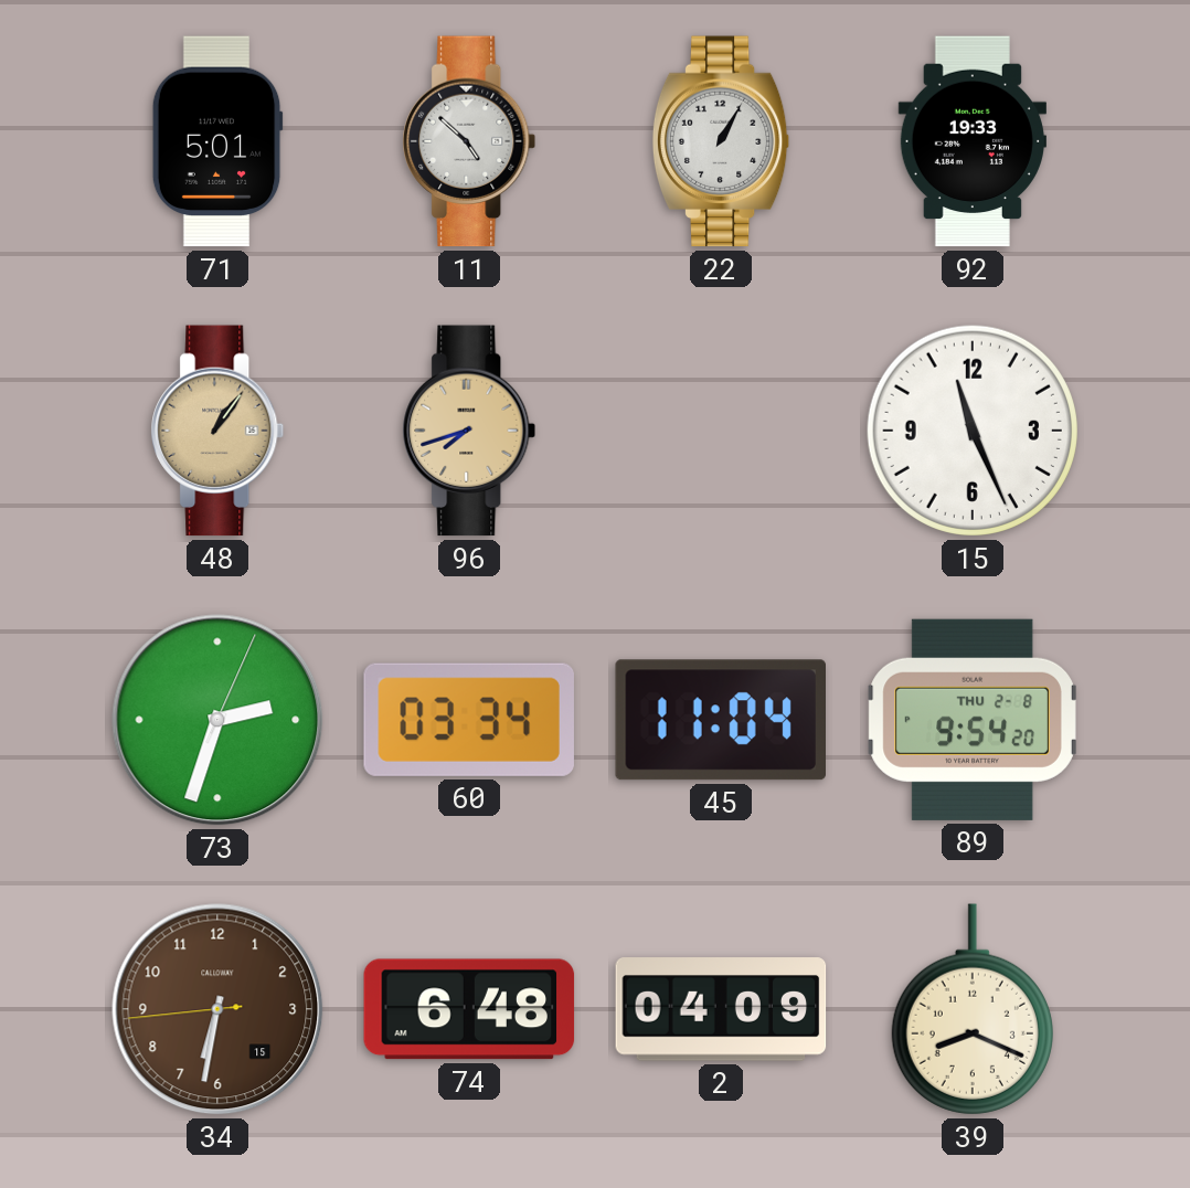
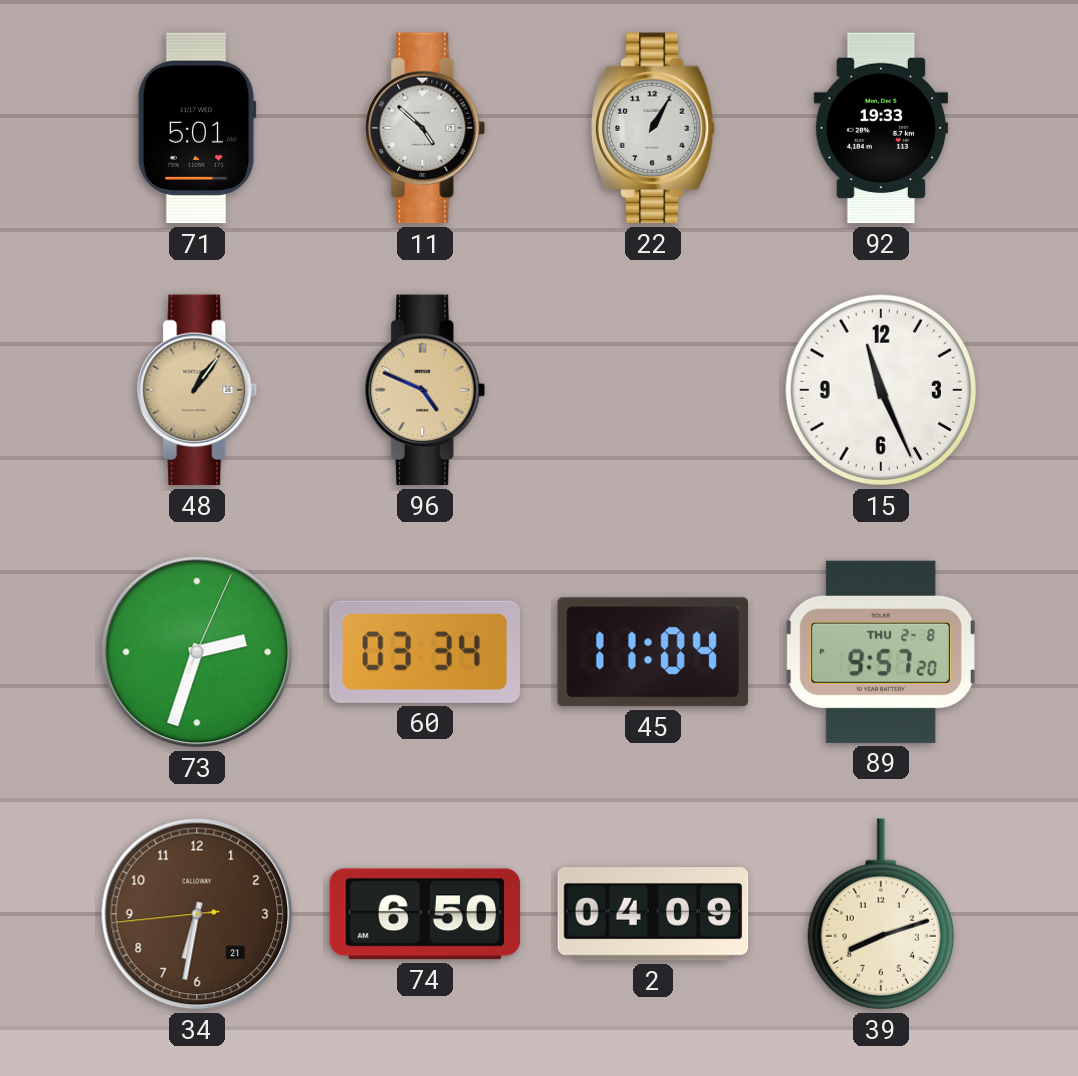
96: 7:42 -> 4:49 (425, 390)
89: 9:54 -> 9:57 (881, 652)
34 date: 15 -> 21 (197, 914)
74: 6:48 -> 6:50 (425, 914)
39: 8:19 -> 8:12 (881, 914)
